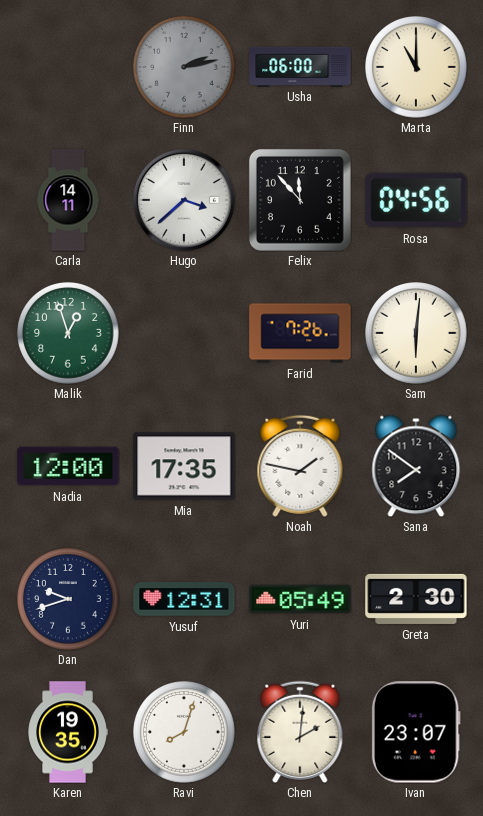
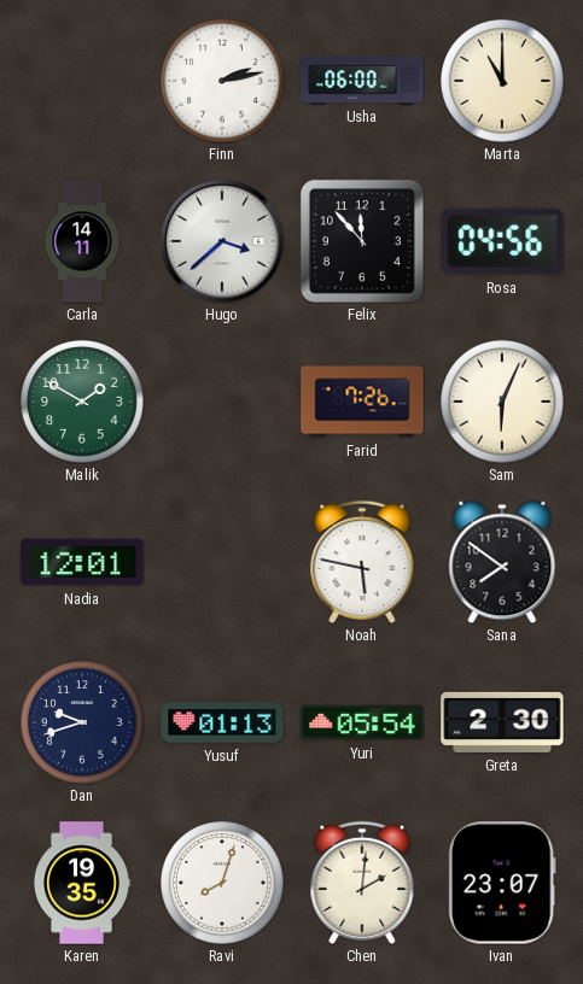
Finn dial: grey -> white (222, 81)
Malik: 12:57 -> 1:50 (82, 402)
Sam: 6:01 -> 6:04 (502, 402)
Nadia: 12:00 -> 12:01 (82, 562)
Mia: 17:35 -> none (184, 466)
Noah: 1:47 -> 5:47 (362, 562)
Yusuf: 12:31 -> 01:13 (222, 722)
Yuri: 05:49 -> 05:54 (362, 722)
